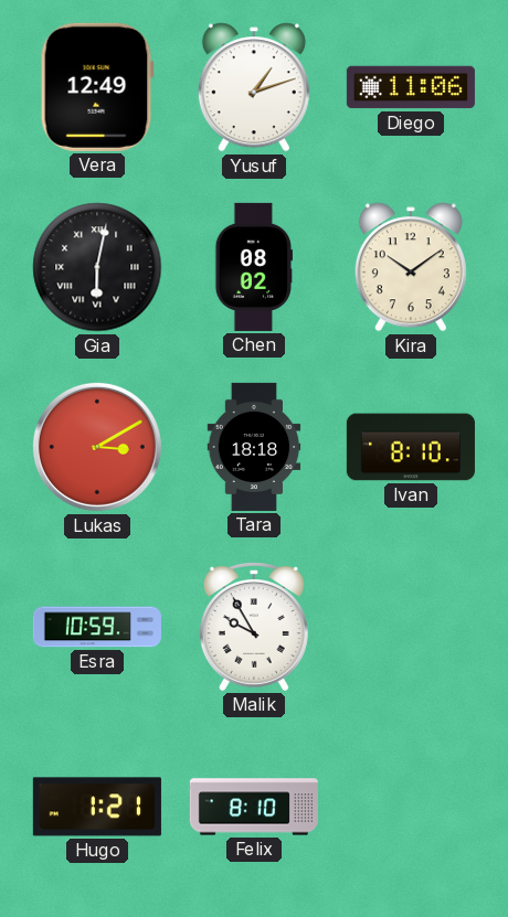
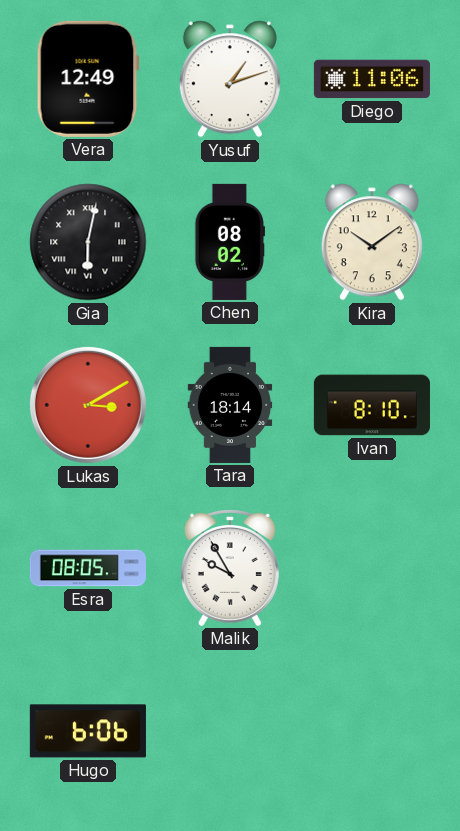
Tara: 18:18 -> 18:14 (230, 405)
Esra: 10:59 -> 08:05 (88, 568)
Hugo: 1:21 -> 6:06 (88, 731)
Felix: 8:10 -> none (254, 807)
